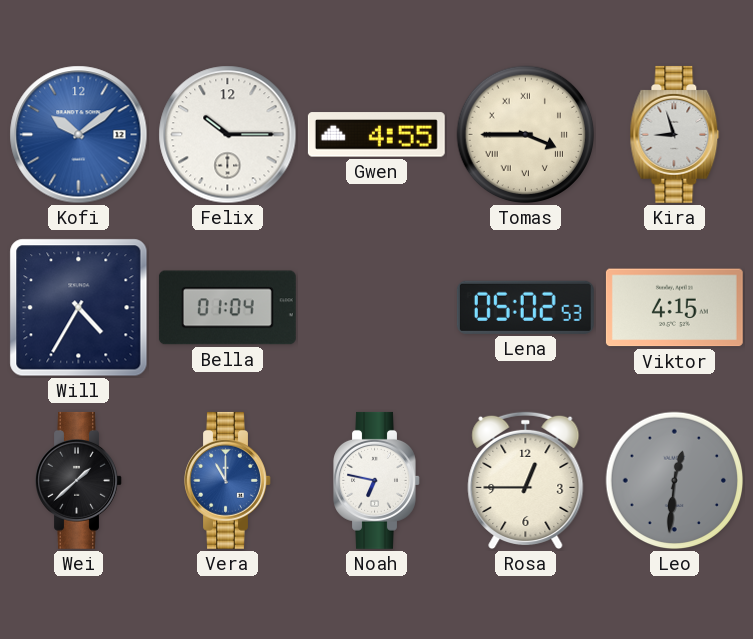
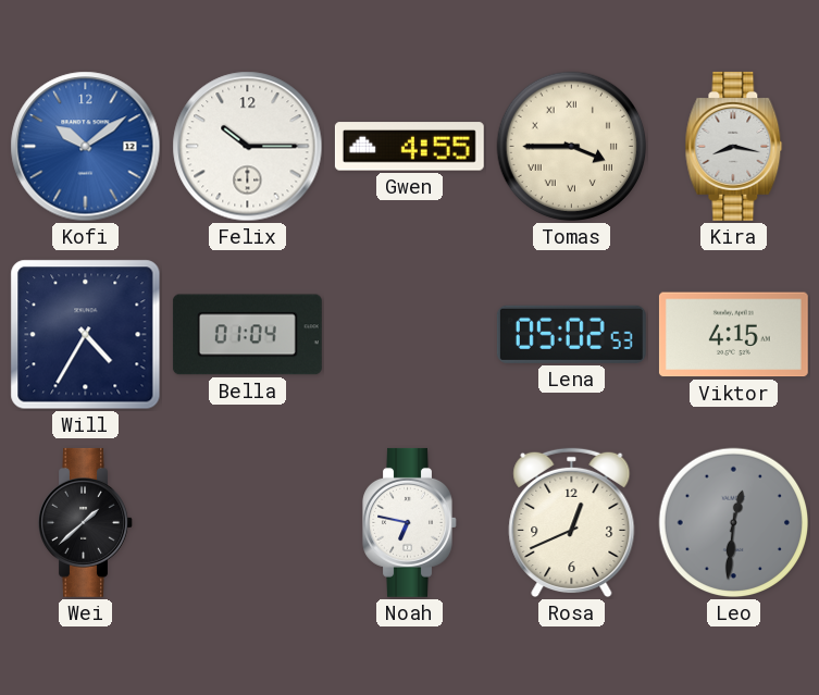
Kira: 8:57 -> 8:17 (734, 146)
Vera: 11:00 -> none (228, 480)
Rosa: 12:45 -> 12:41 (572, 523)
